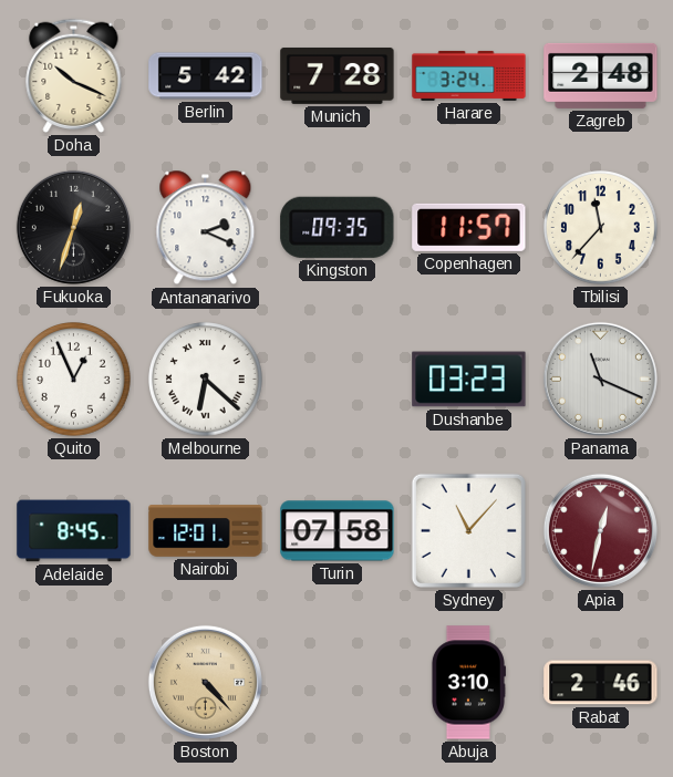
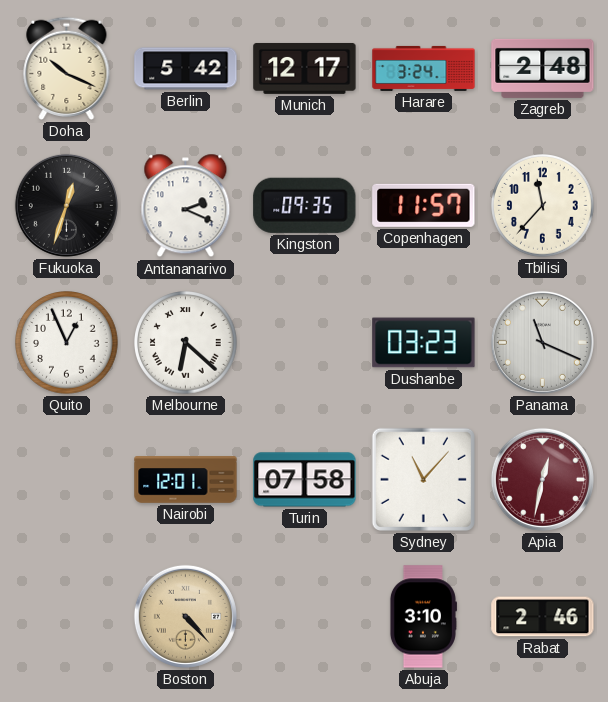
Munich: 7:28 -> 12:17 (305, 68)
Adelaide: 8:45 -> none (74, 531)
